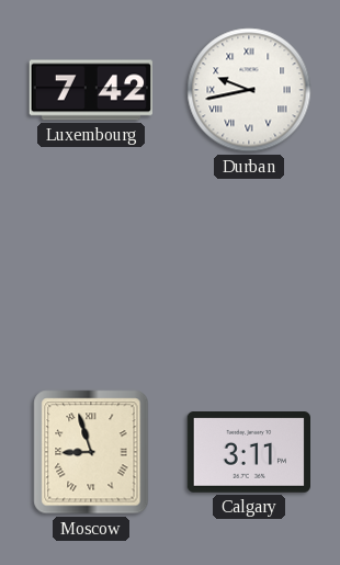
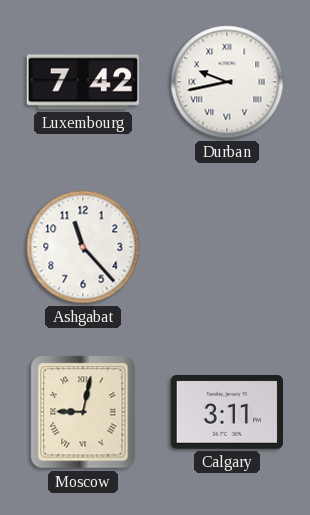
Ashgabat: none -> 11:23 (83, 247)
Moscow: 8:57 -> 9:02 (83, 412)
